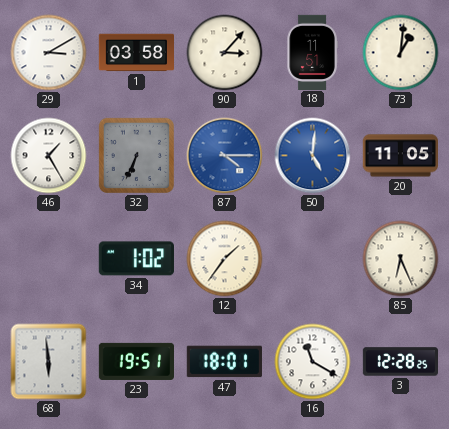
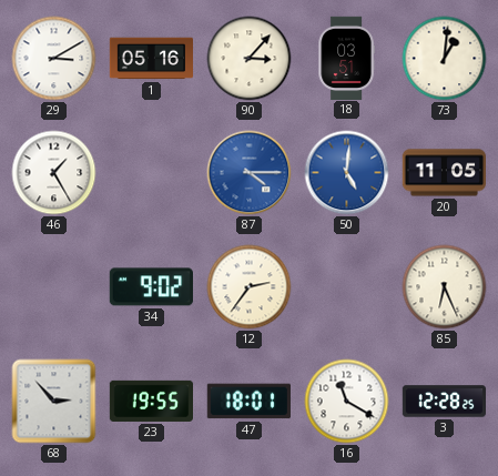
1: 03:58 -> 05:16 (151, 59)
18: 11:51 -> 03:51 (346, 58)
32: 6:34 -> none (136, 155)
34: 1:02 -> 9:02 (151, 287)
12: 1:36 -> 2:36 (250, 287)
68: 5:59 -> 2:53 (54, 402)
23: 19:51 -> 19:55 (151, 401)
